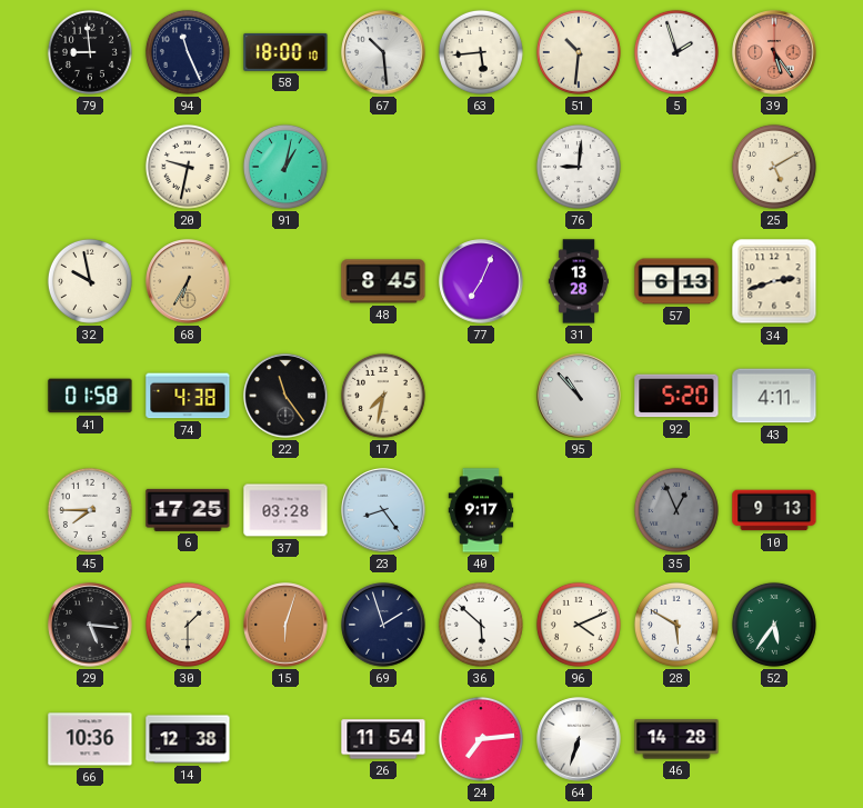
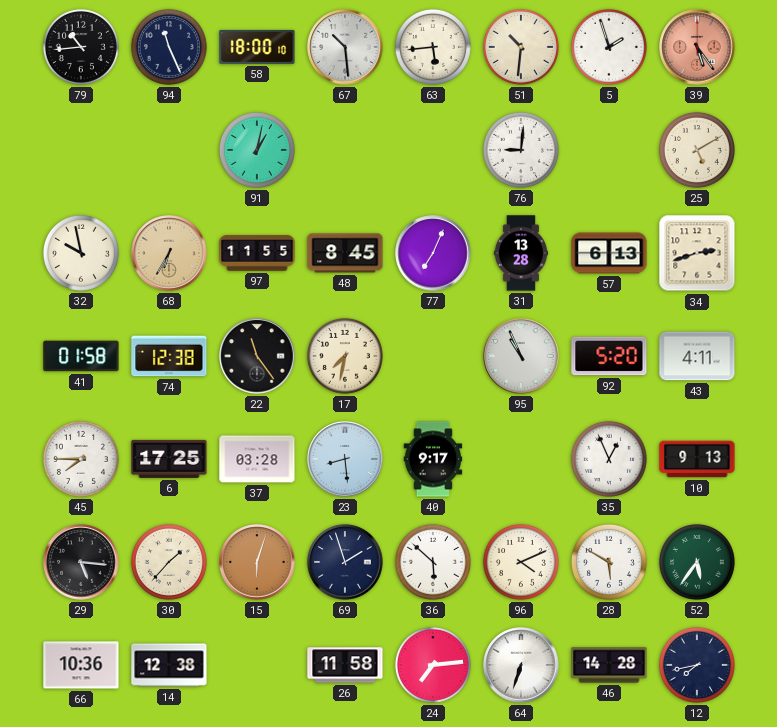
79: 8:59 -> 10:44 (81, 47)
20: 9:32 -> none (188, 167)
97: none -> 11:55 (257, 253)
74: 4:38 -> 12:38 (169, 356)
95: 10:53 -> 10:56 (521, 356)
23: 8:24 -> 8:29 (345, 459)
35 dial: grey -> white (609, 459)
30: 1:30 -> 1:37 (169, 562)
26: 11:54 -> 11:58 (345, 665)
12: none -> 7:43 (697, 665)
